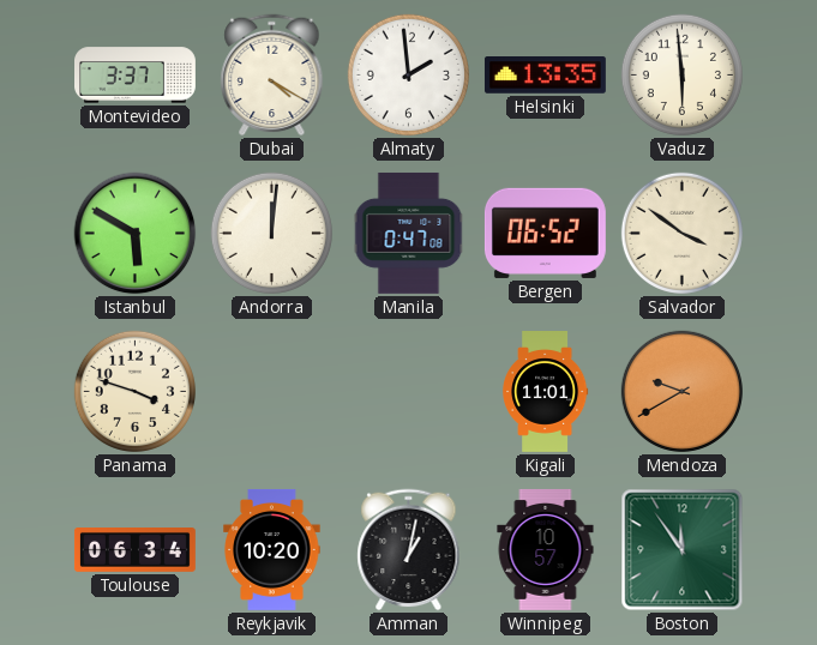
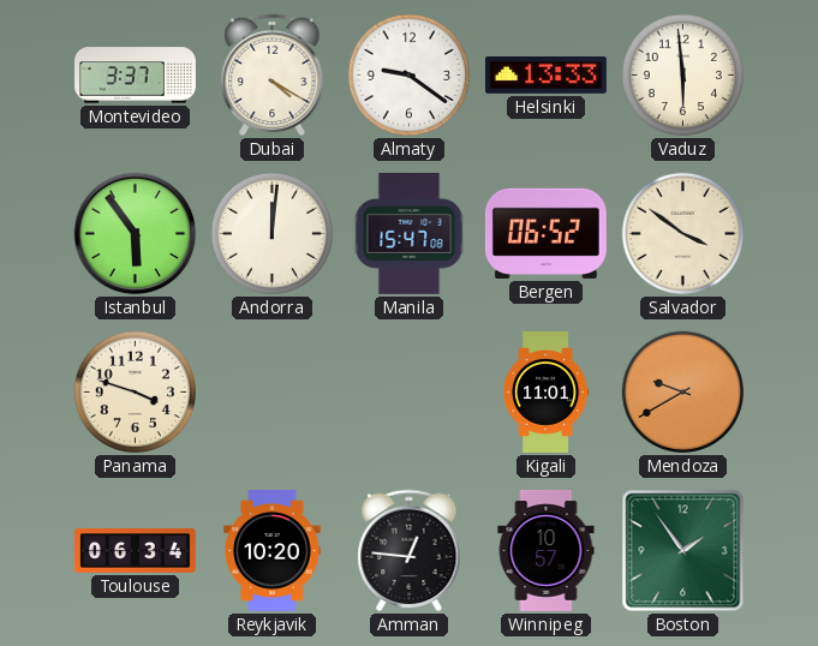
Almaty: 1:59 -> 9:21 (408, 74)
Helsinki: 13:35 -> 13:33 (545, 76)
Istanbul: 5:50 -> 5:54 (136, 234)
Manila: 0:47 -> 15:47 (410, 233)
Amman: 1:02 -> 12:46 (410, 551)
Boston: 11:54 -> 1:54 (683, 551)
